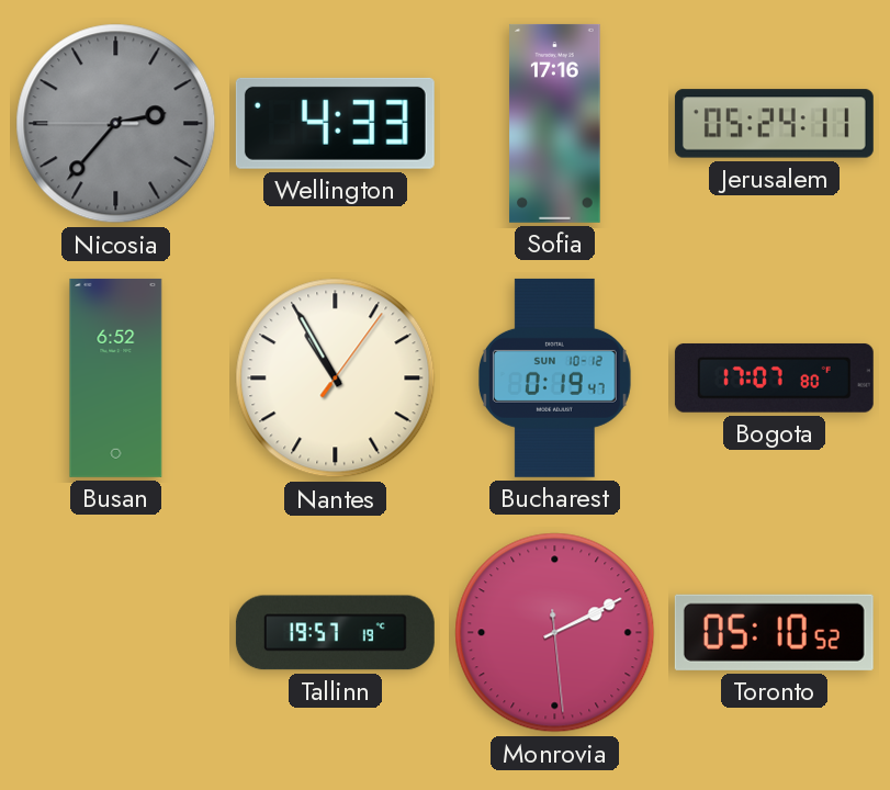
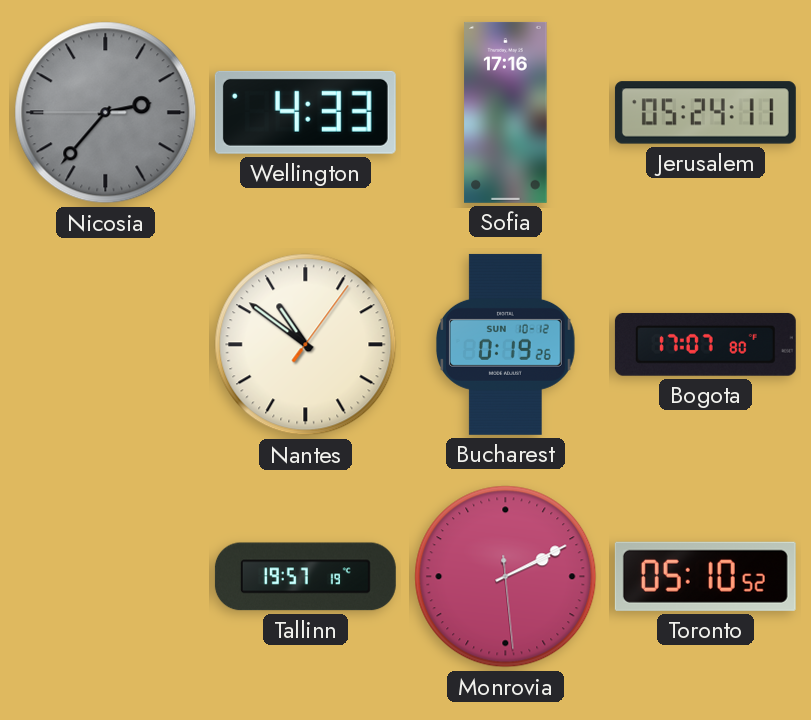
Busan: 6:52 -> none (116, 377)
Nantes: 10:55 -> 10:51 (306, 345)
Bucharest: 0:19:47 -> 0:19:26 (505, 344)
